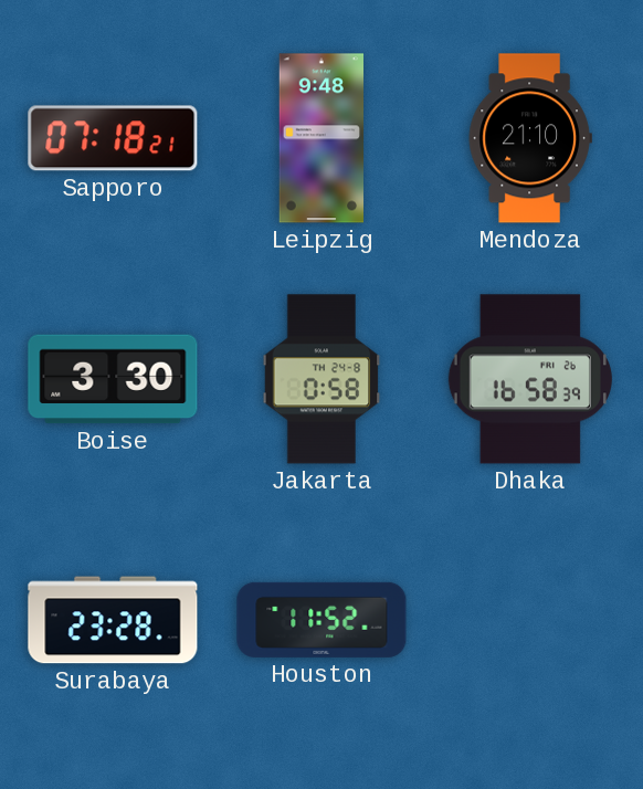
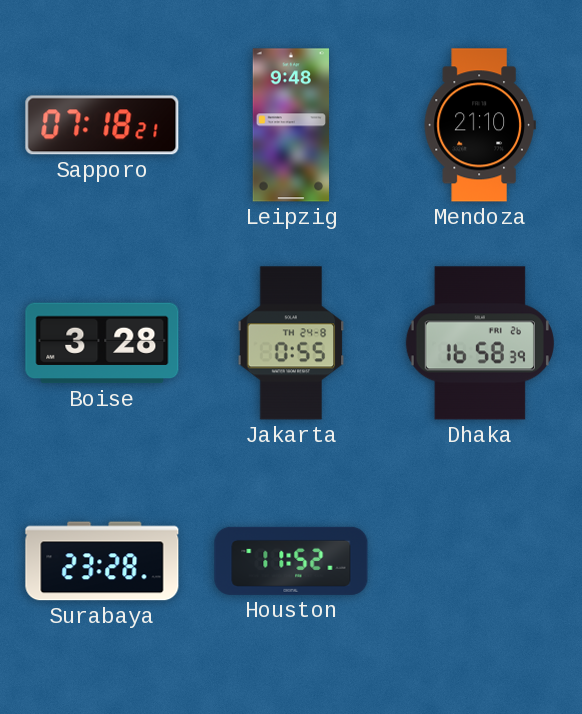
Boise: 3:30 -> 3:28 (102, 343)
Jakarta: 0:58 -> 0:55 (291, 343)
